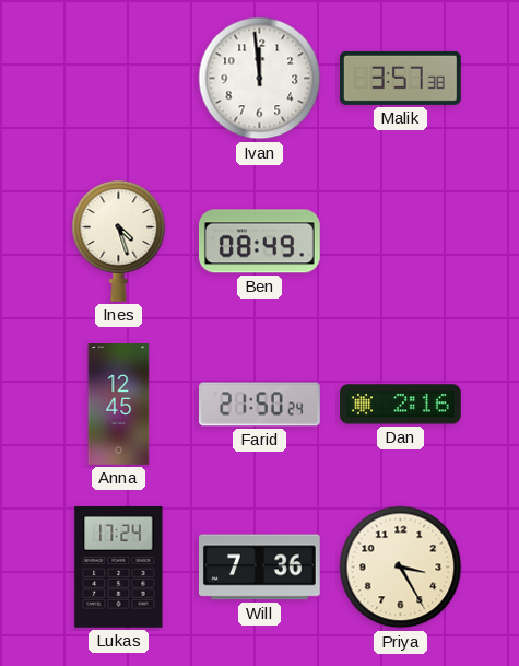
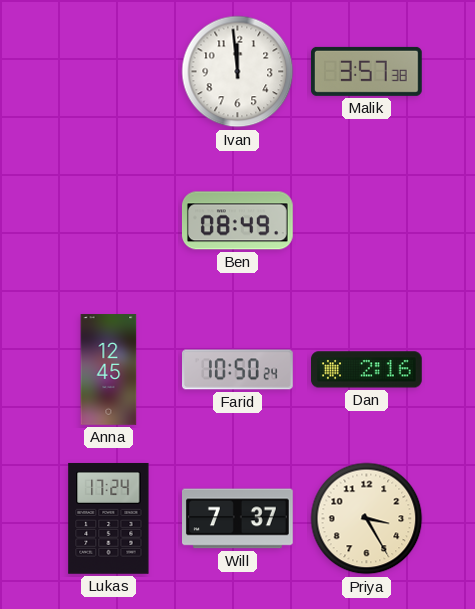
Ines: 4:27 -> none (119, 241)
Farid: 21:50 -> 10:50 (238, 370)
Will: 7:36 -> 7:37 (238, 519)
